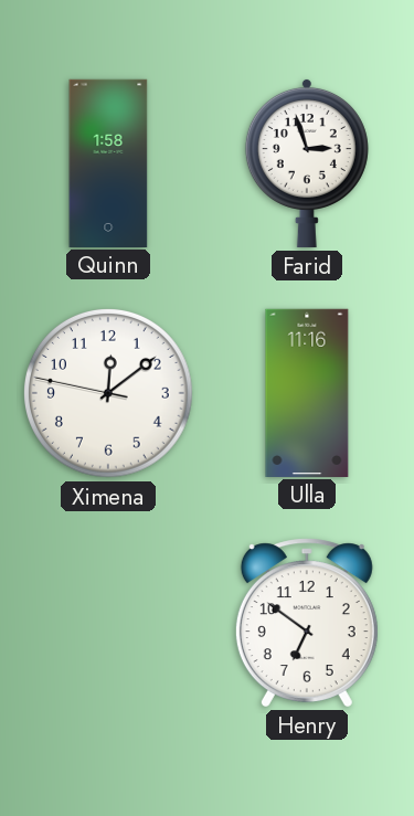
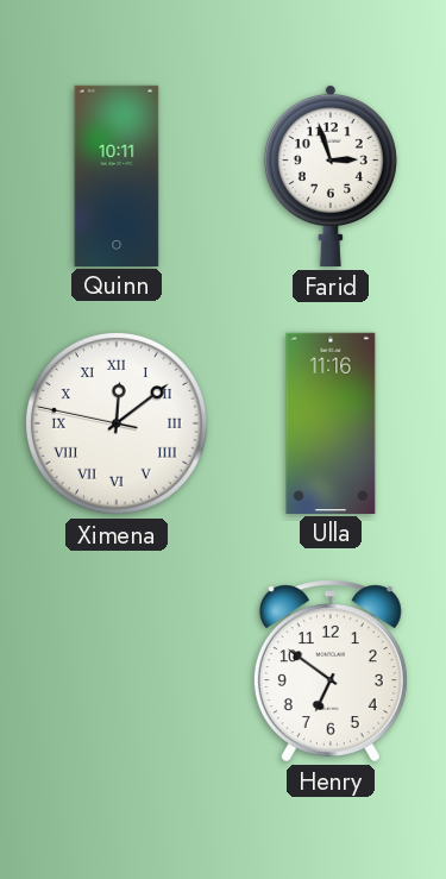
Quinn: 1:58 -> 10:11 (117, 175)
Ximena numerals: Arabic -> Roman (117, 423)
